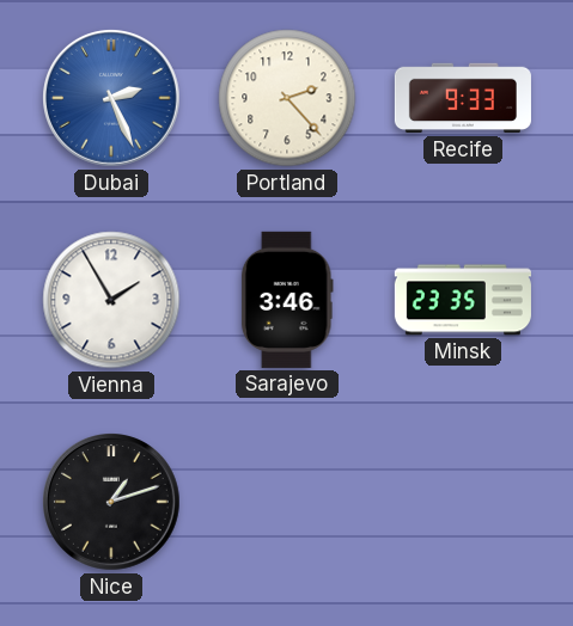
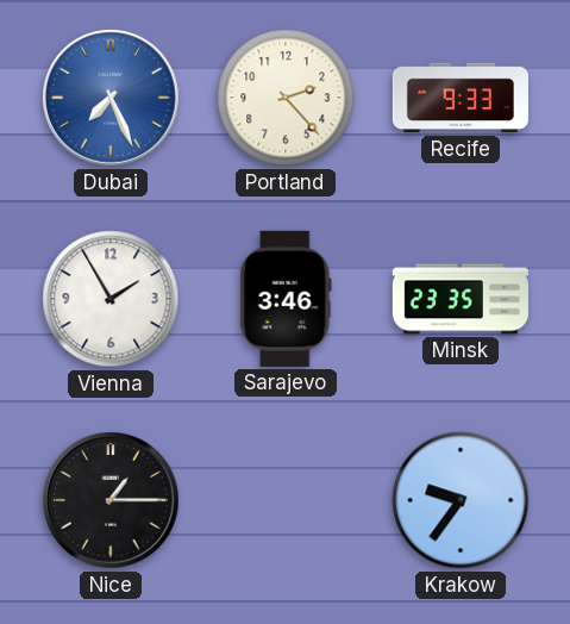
Dubai: 2:26 -> 7:26 (112, 99)
Nice: 1:12 -> 1:15 (112, 501)
Krakow: none -> 9:36 (461, 500)
